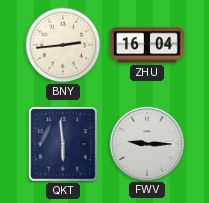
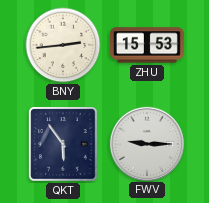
ZHU: 16:04 -> 15:53 (148, 45)
QKT: 5:59 -> 5:54 (63, 144)
